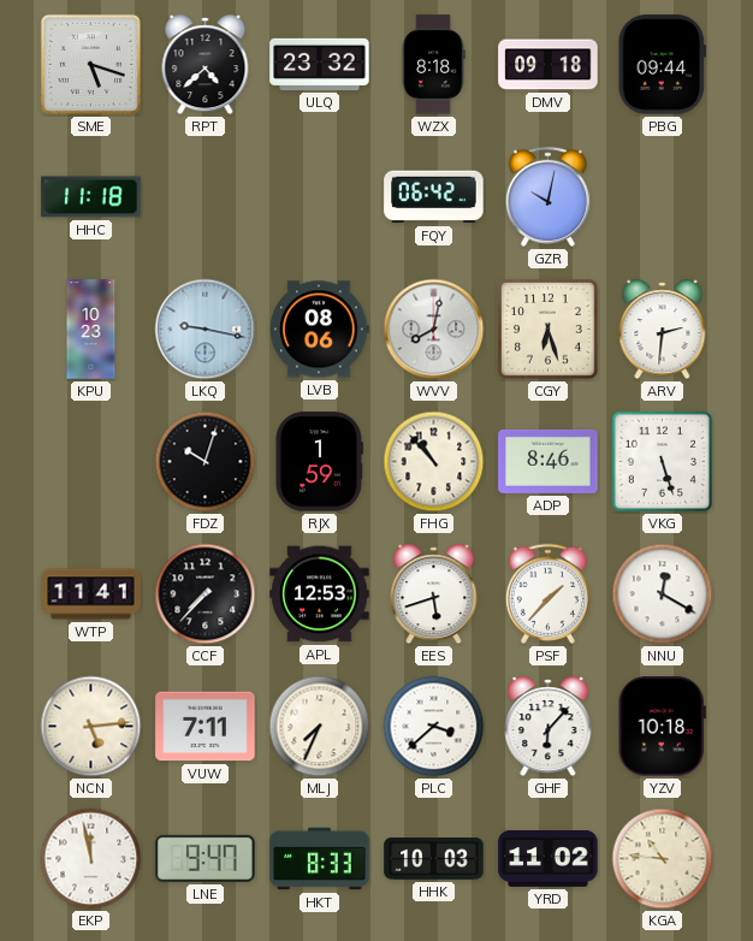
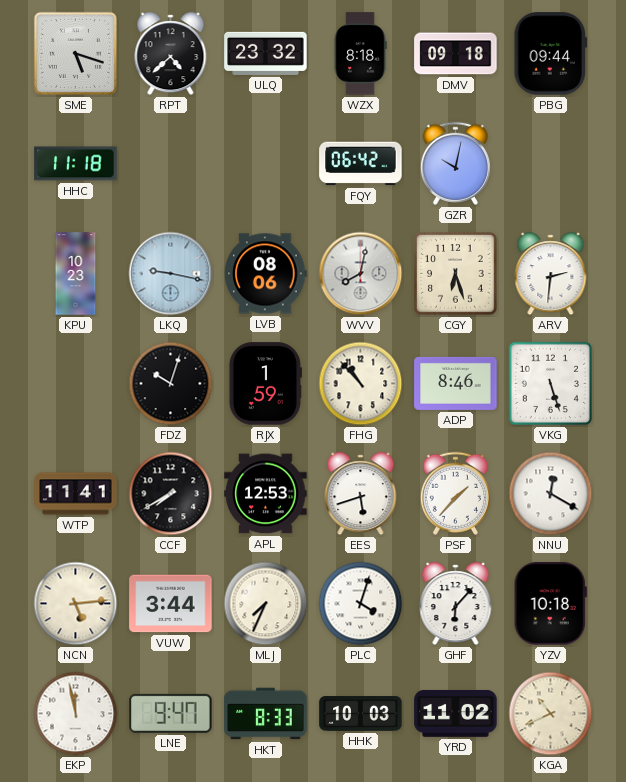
CCF: 7:37 -> 7:40 (171, 494)
VUW: 7:11 -> 3:44 (171, 604)
PLC: 3:38 -> 4:03 (361, 604)
KGA: 10:46 -> 10:41 (551, 714)
